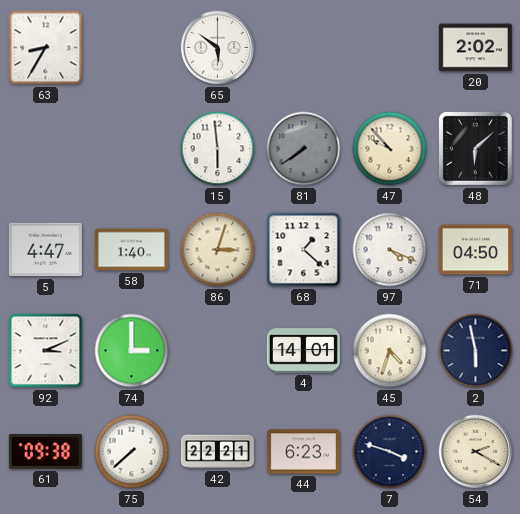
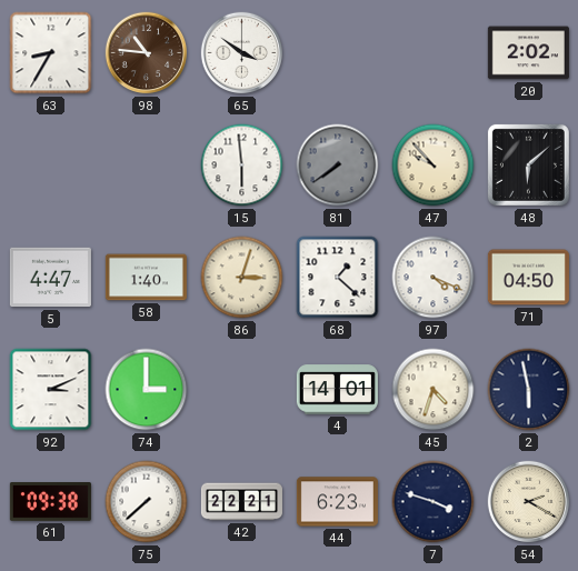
98: none -> 10:46 (147, 53)
65: 5:51 -> 3:51 (242, 53)
